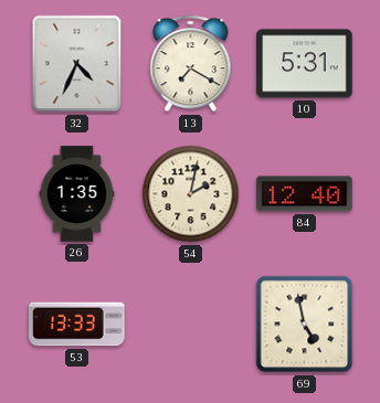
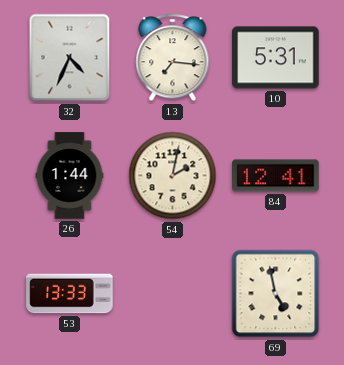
13: 7:20 -> 7:16 (173, 58)
26: 1:35 -> 1:44 (70, 176)
84: 12:40 -> 12:41 (276, 176)
